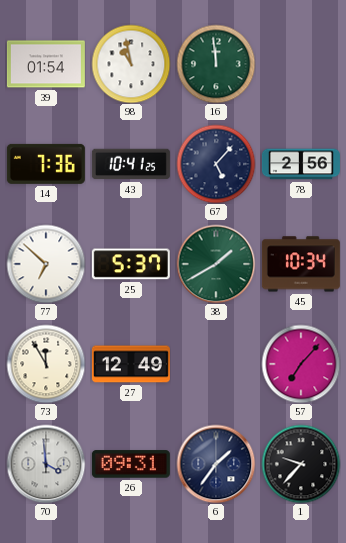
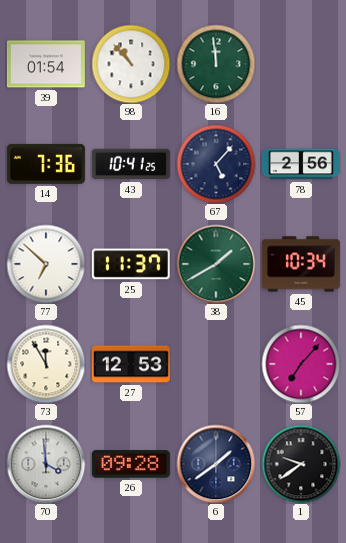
98: 10:58 -> 10:53 (131, 64)
25: 5:37 -> 11:37 (131, 264)
27: 12:49 -> 12:53 (131, 364)
26: 09:31 -> 09:28 (131, 464)
6: 1:36 -> 1:39 (216, 464)
1: 9:37 -> 9:39 (301, 464)
